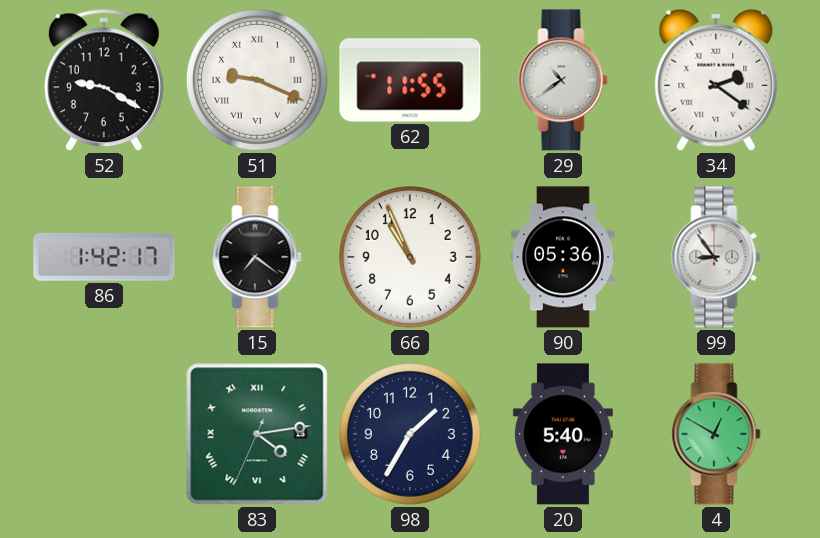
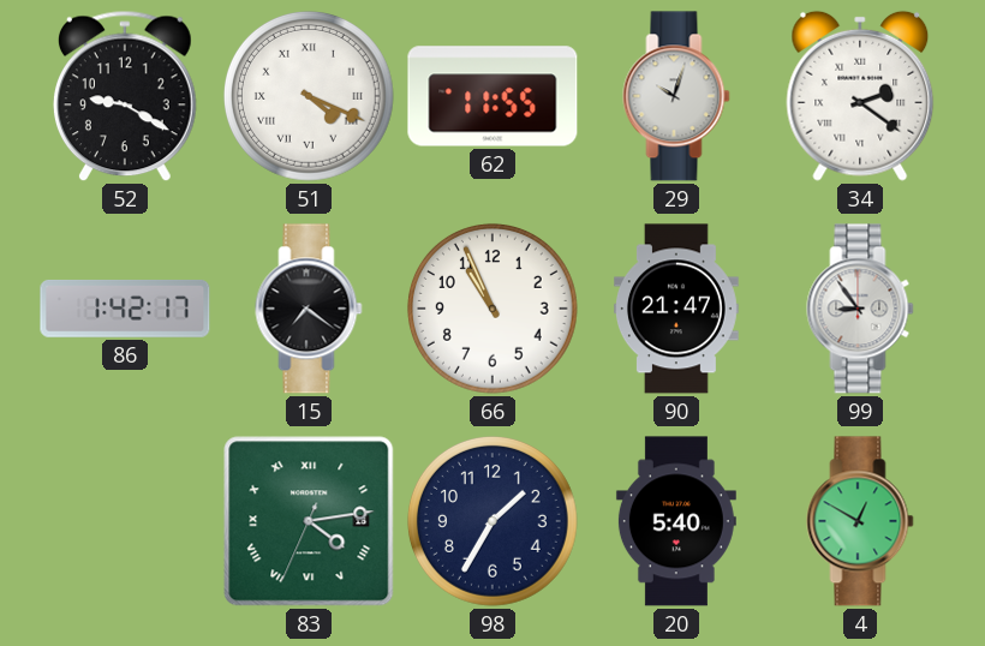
51: 9:19 -> 4:19 (309, 96)
29: 10:39 -> 10:03 (676, 96)
90: 05:36 -> 21:47 (677, 309)
